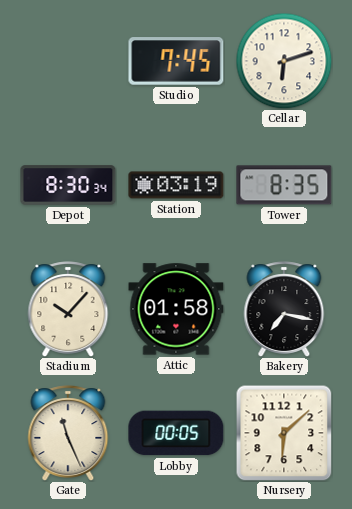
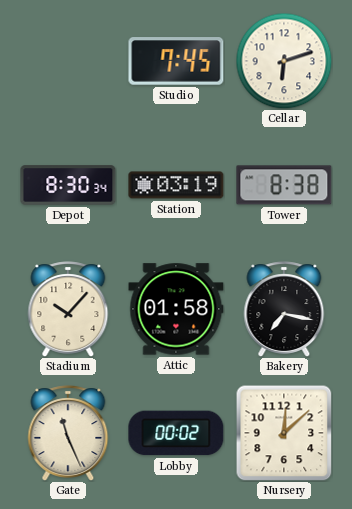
Tower: 8:35 -> 8:38 (284, 185)
Lobby: 00:05 -> 00:02 (176, 433)
Nursery: 6:08 -> 12:08 (284, 433)
